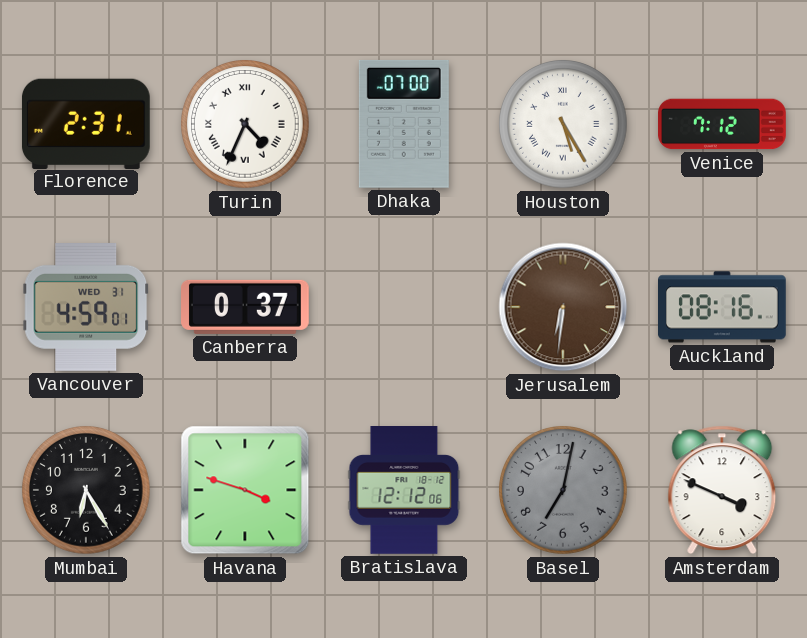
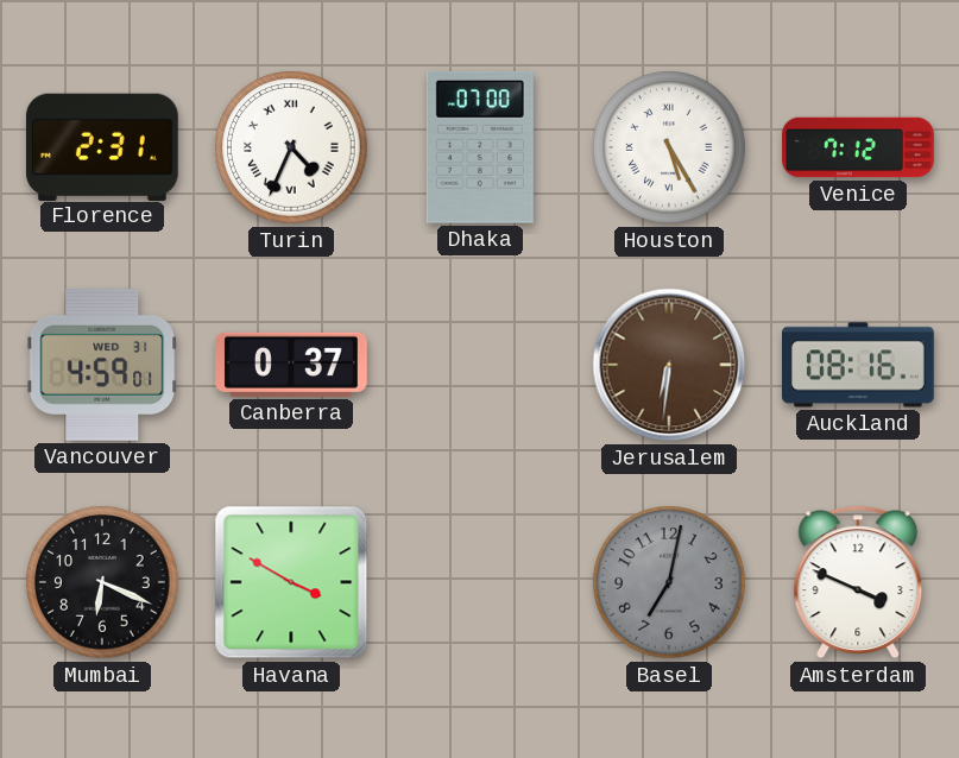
Mumbai: 6:25 -> 6:19 (103, 583)
Havana: 3:48 -> 3:50 (291, 582)
Bratislava: 12:12 -> none (404, 491)
